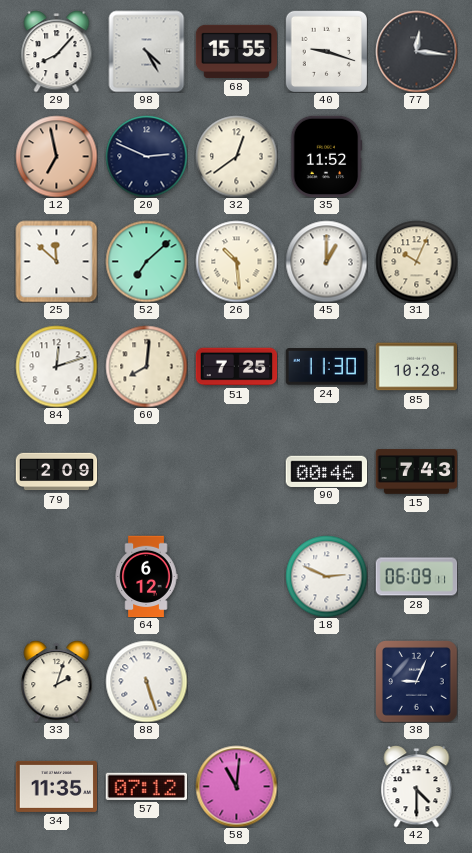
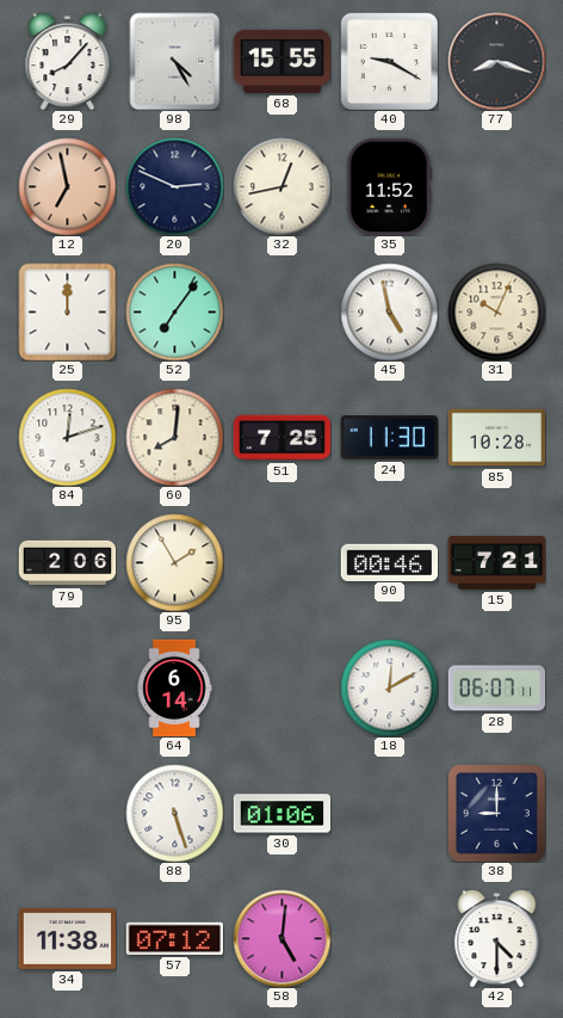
40: 9:18 -> 9:20 (389, 61)
77: 12:16 -> 8:18 (496, 61)
32: 12:39 -> 12:43 (281, 186)
25: 11:52 -> 12:00 (67, 311)
52: 7:08 -> 7:06 (174, 311)
26: 10:29 -> none (236, 261)
45: 1:00 -> 4:58 (389, 311)
79: 2:09 -> 2:06 (67, 563)
95: none -> 1:55 (174, 562)
15: 7:43 -> 7:21 (496, 563)
64: 6:12 -> 6:14 (174, 687)
18: 2:49 -> 12:10 (389, 687)
28: 06:09 -> 06:07 (496, 689)
33: 2:03 -> none (57, 681)
30: none -> 01:06 (281, 814)
38: 9:04 -> 9:00 (496, 813)
34: 11:35 -> 11:38 (67, 938)
58: 11:01 -> 5:01 (281, 938)
